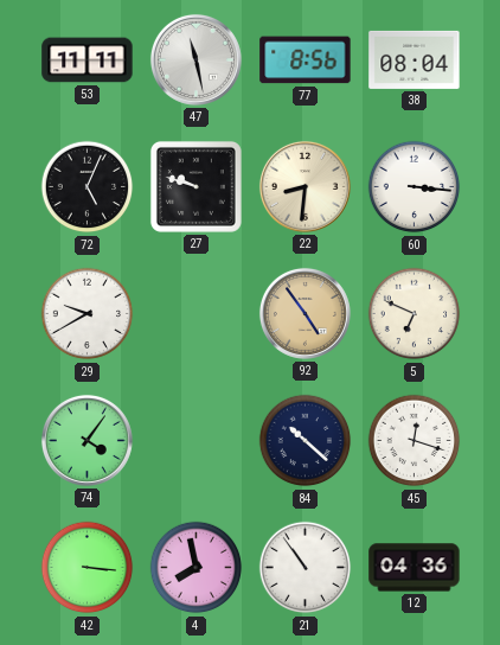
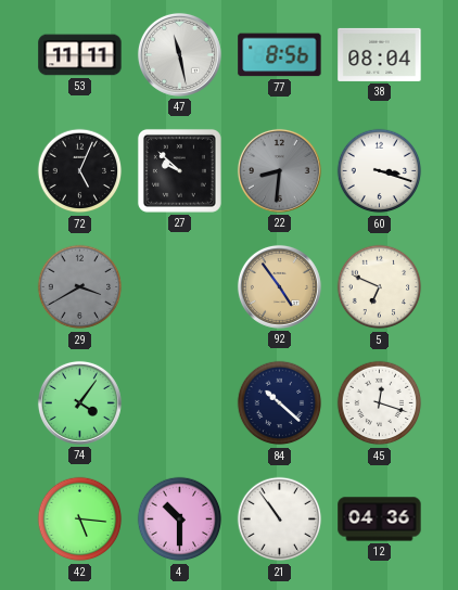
27: 9:48 -> 9:52 (179, 170)
22 dial: cream -> grey (279, 170)
60: 3:16 -> 3:18 (380, 171)
29: 9:40 -> 3:40 (80, 287)
29 dial: white -> grey (80, 287)
42: 3:16 -> 5:16 (80, 520)
4: 7:58 -> 10:30 (180, 520)
